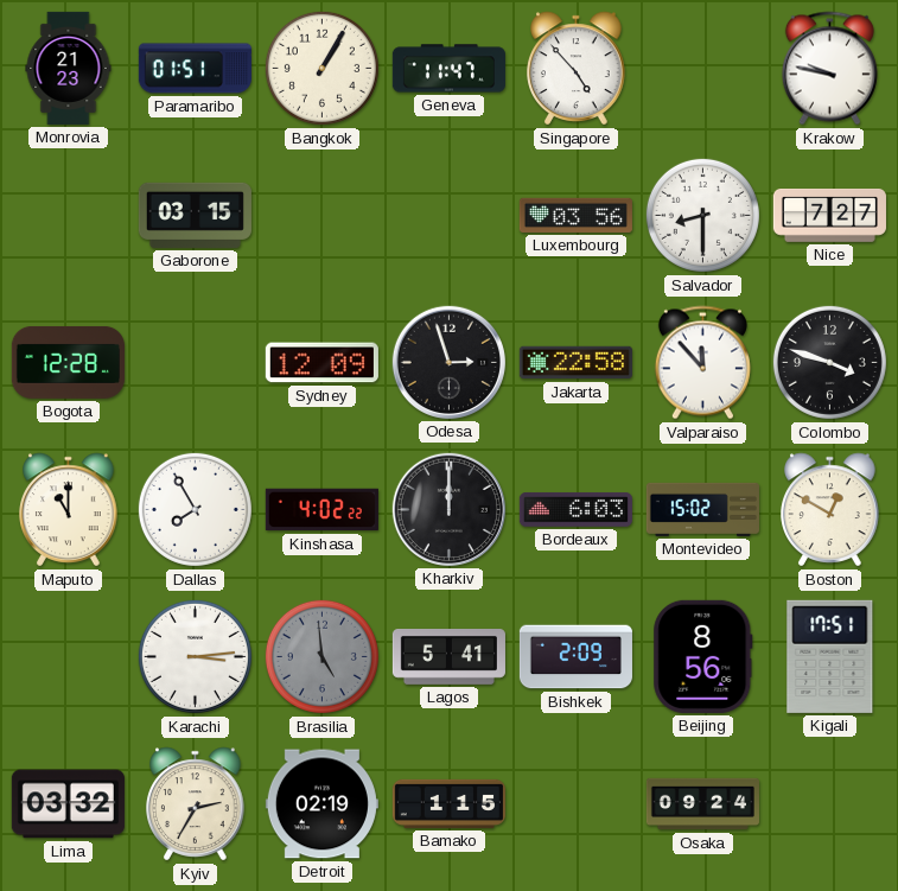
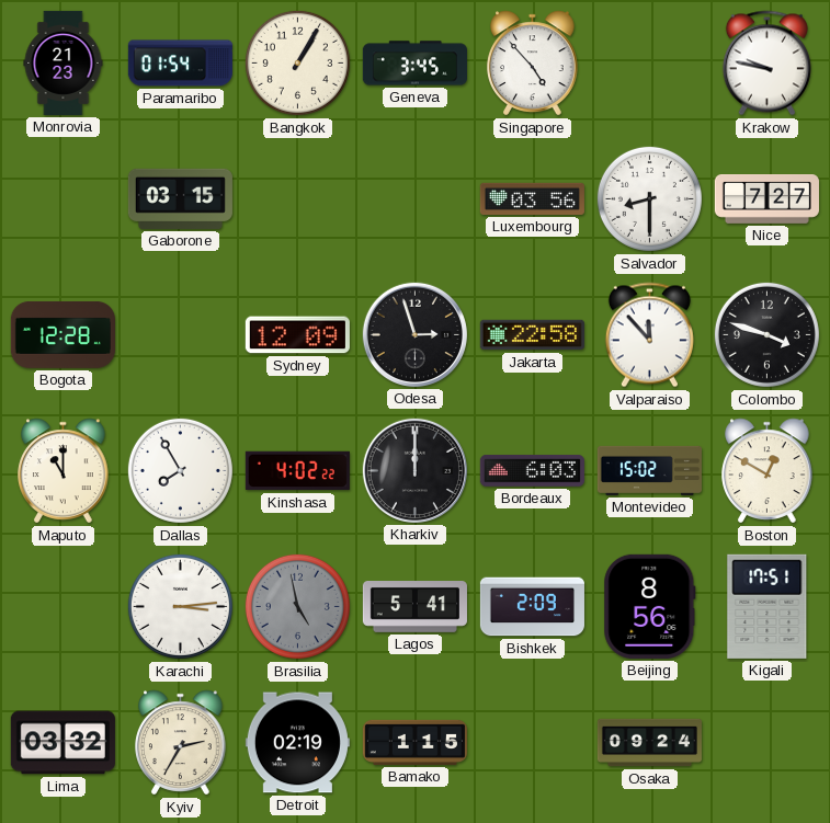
Paramaribo: 01:51 -> 01:54 (180, 64)
Geneva: 11:47 -> 3:45 (414, 64)
Brasilia: 4:59 -> 4:58 (297, 606)
